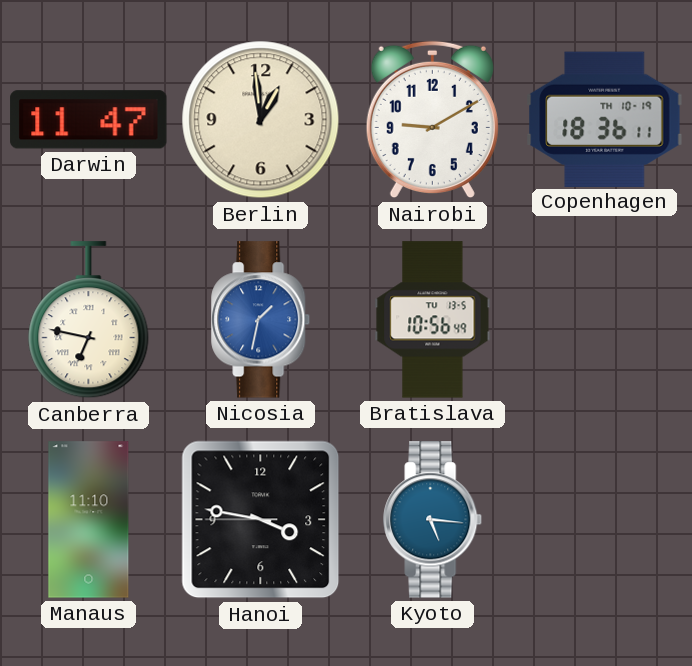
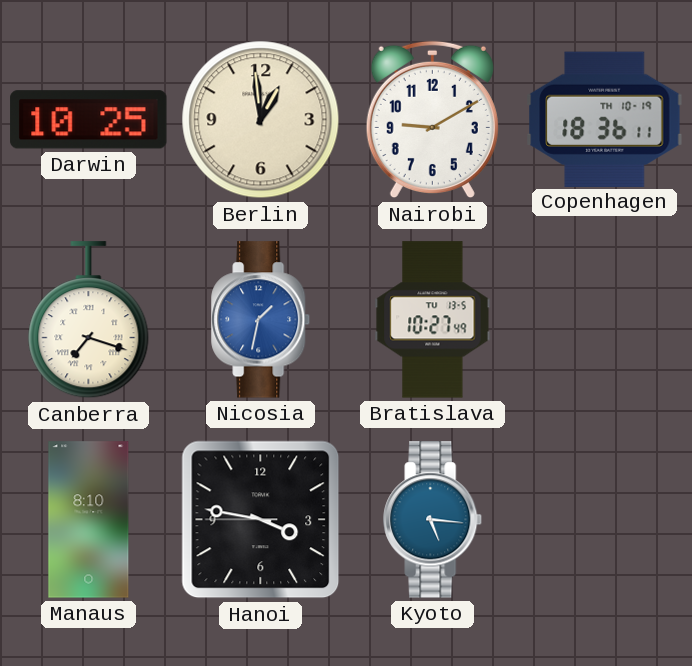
Darwin: 11:47 -> 10:25 (89, 120)
Canberra: 6:47 -> 7:18 (89, 320)
Bratislava: 10:56 -> 10:27 (433, 320)
Manaus: 11:10 -> 8:10 (89, 520)
